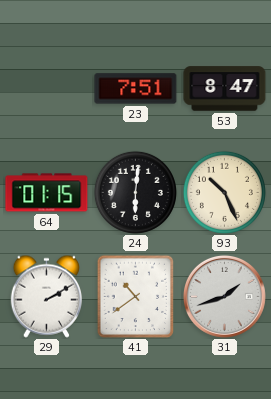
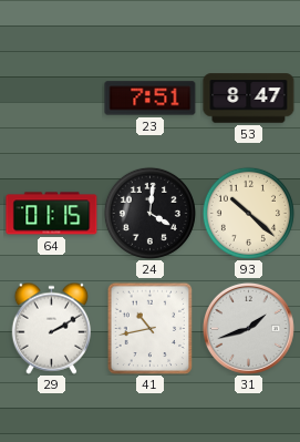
24: 6:01 -> 4:01 (149, 213)
93: 10:26 -> 10:22 (248, 213)
41: 10:39 -> 10:43 (151, 328)
